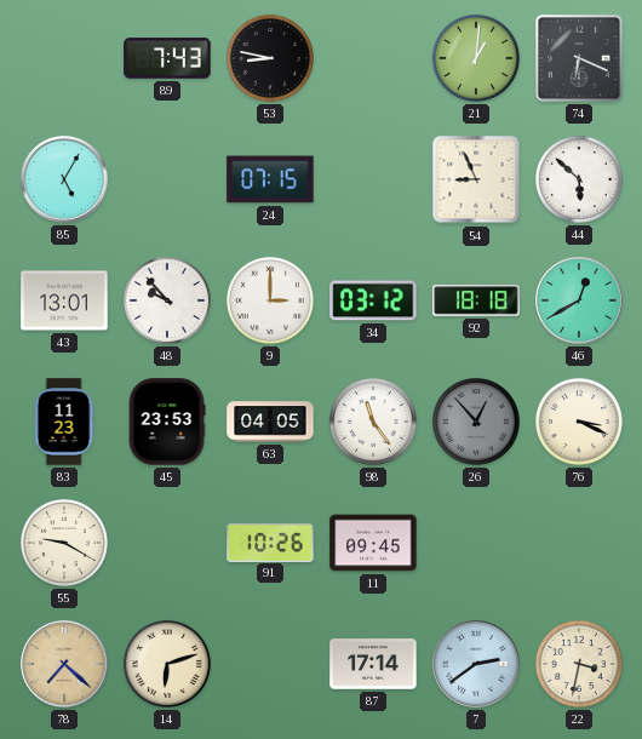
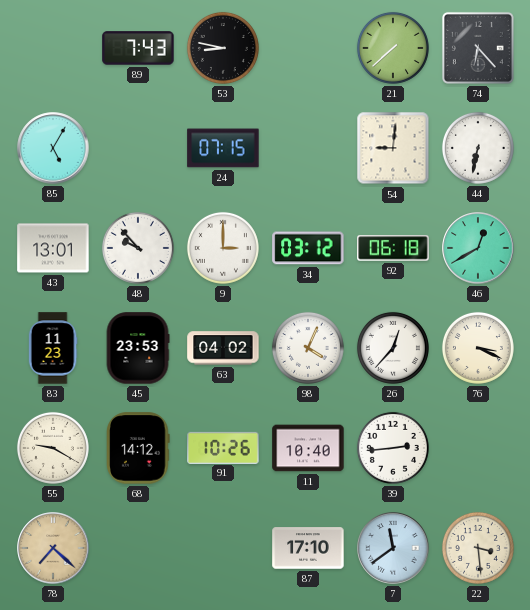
21: 1:01 -> 7:38 (393, 48)
74: 6:19 -> 6:23 (478, 48)
54: 8:56 -> 9:01 (393, 148)
44: 5:52 -> 6:32 (478, 148)
92: 18:18 -> 06:18 (393, 248)
63: 04:05 -> 04:02 (223, 348)
98: 11:24 -> 4:04 (308, 348)
26: 12:53 -> 12:37 (393, 348)
26 dial: grey -> white (393, 348)
68: none -> 14:12 (139, 448)
11: 09:45 -> 10:40 (308, 448)
39: none -> 2:44 (393, 448)
14: 6:12 -> none (167, 664)
87: 17:14 -> 17:10 (308, 548)
7: 2:39 -> 11:39 (393, 548)
22: 3:32 -> 3:29 (478, 548)
